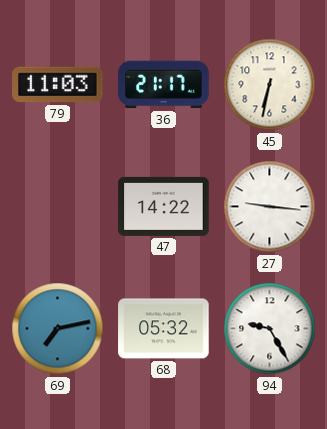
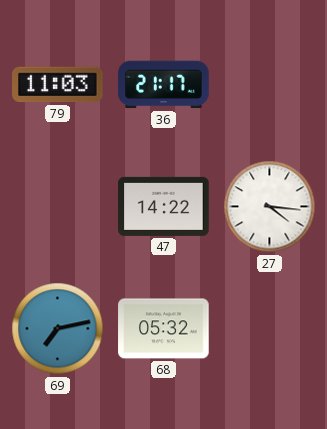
45: 6:32 -> none (270, 85)
27: 9:16 -> 4:16 (270, 207)
94: 9:25 -> none (270, 329)
